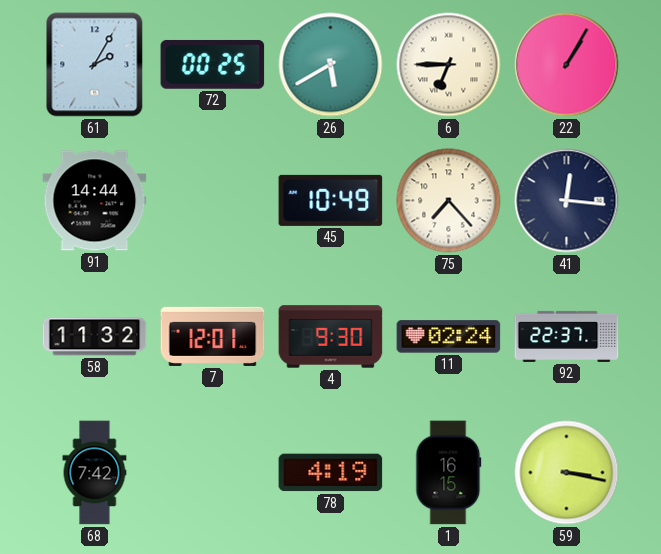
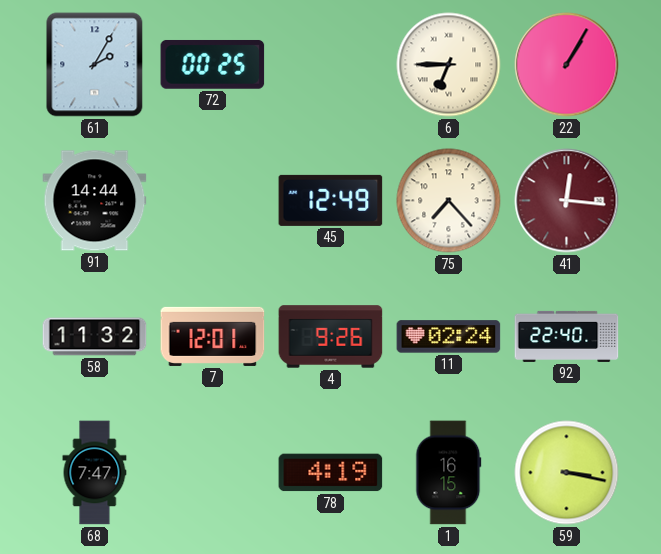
26: 5:40 -> none (331, 65)
45: 10:49 -> 12:49 (331, 200)
41 dial: navy -> burgundy (567, 201)
4: 9:30 -> 9:26 (331, 337)
92: 22:37 -> 22:40 (567, 336)
68: 7:42 -> 7:47 (95, 473)
